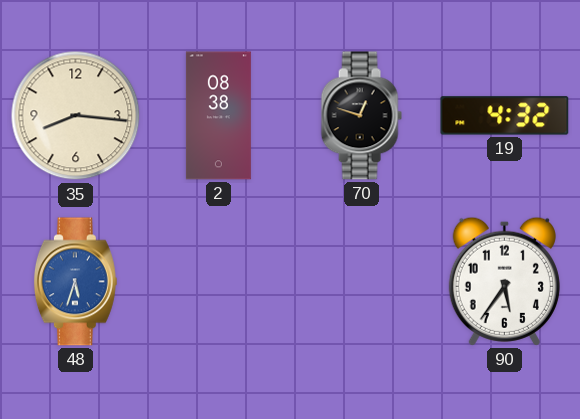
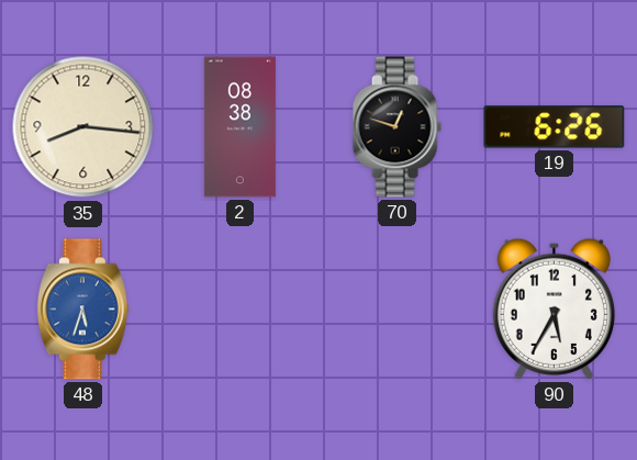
19: 4:32 -> 6:26 (555, 127)
90: 5:36 -> 5:35 (554, 308)
